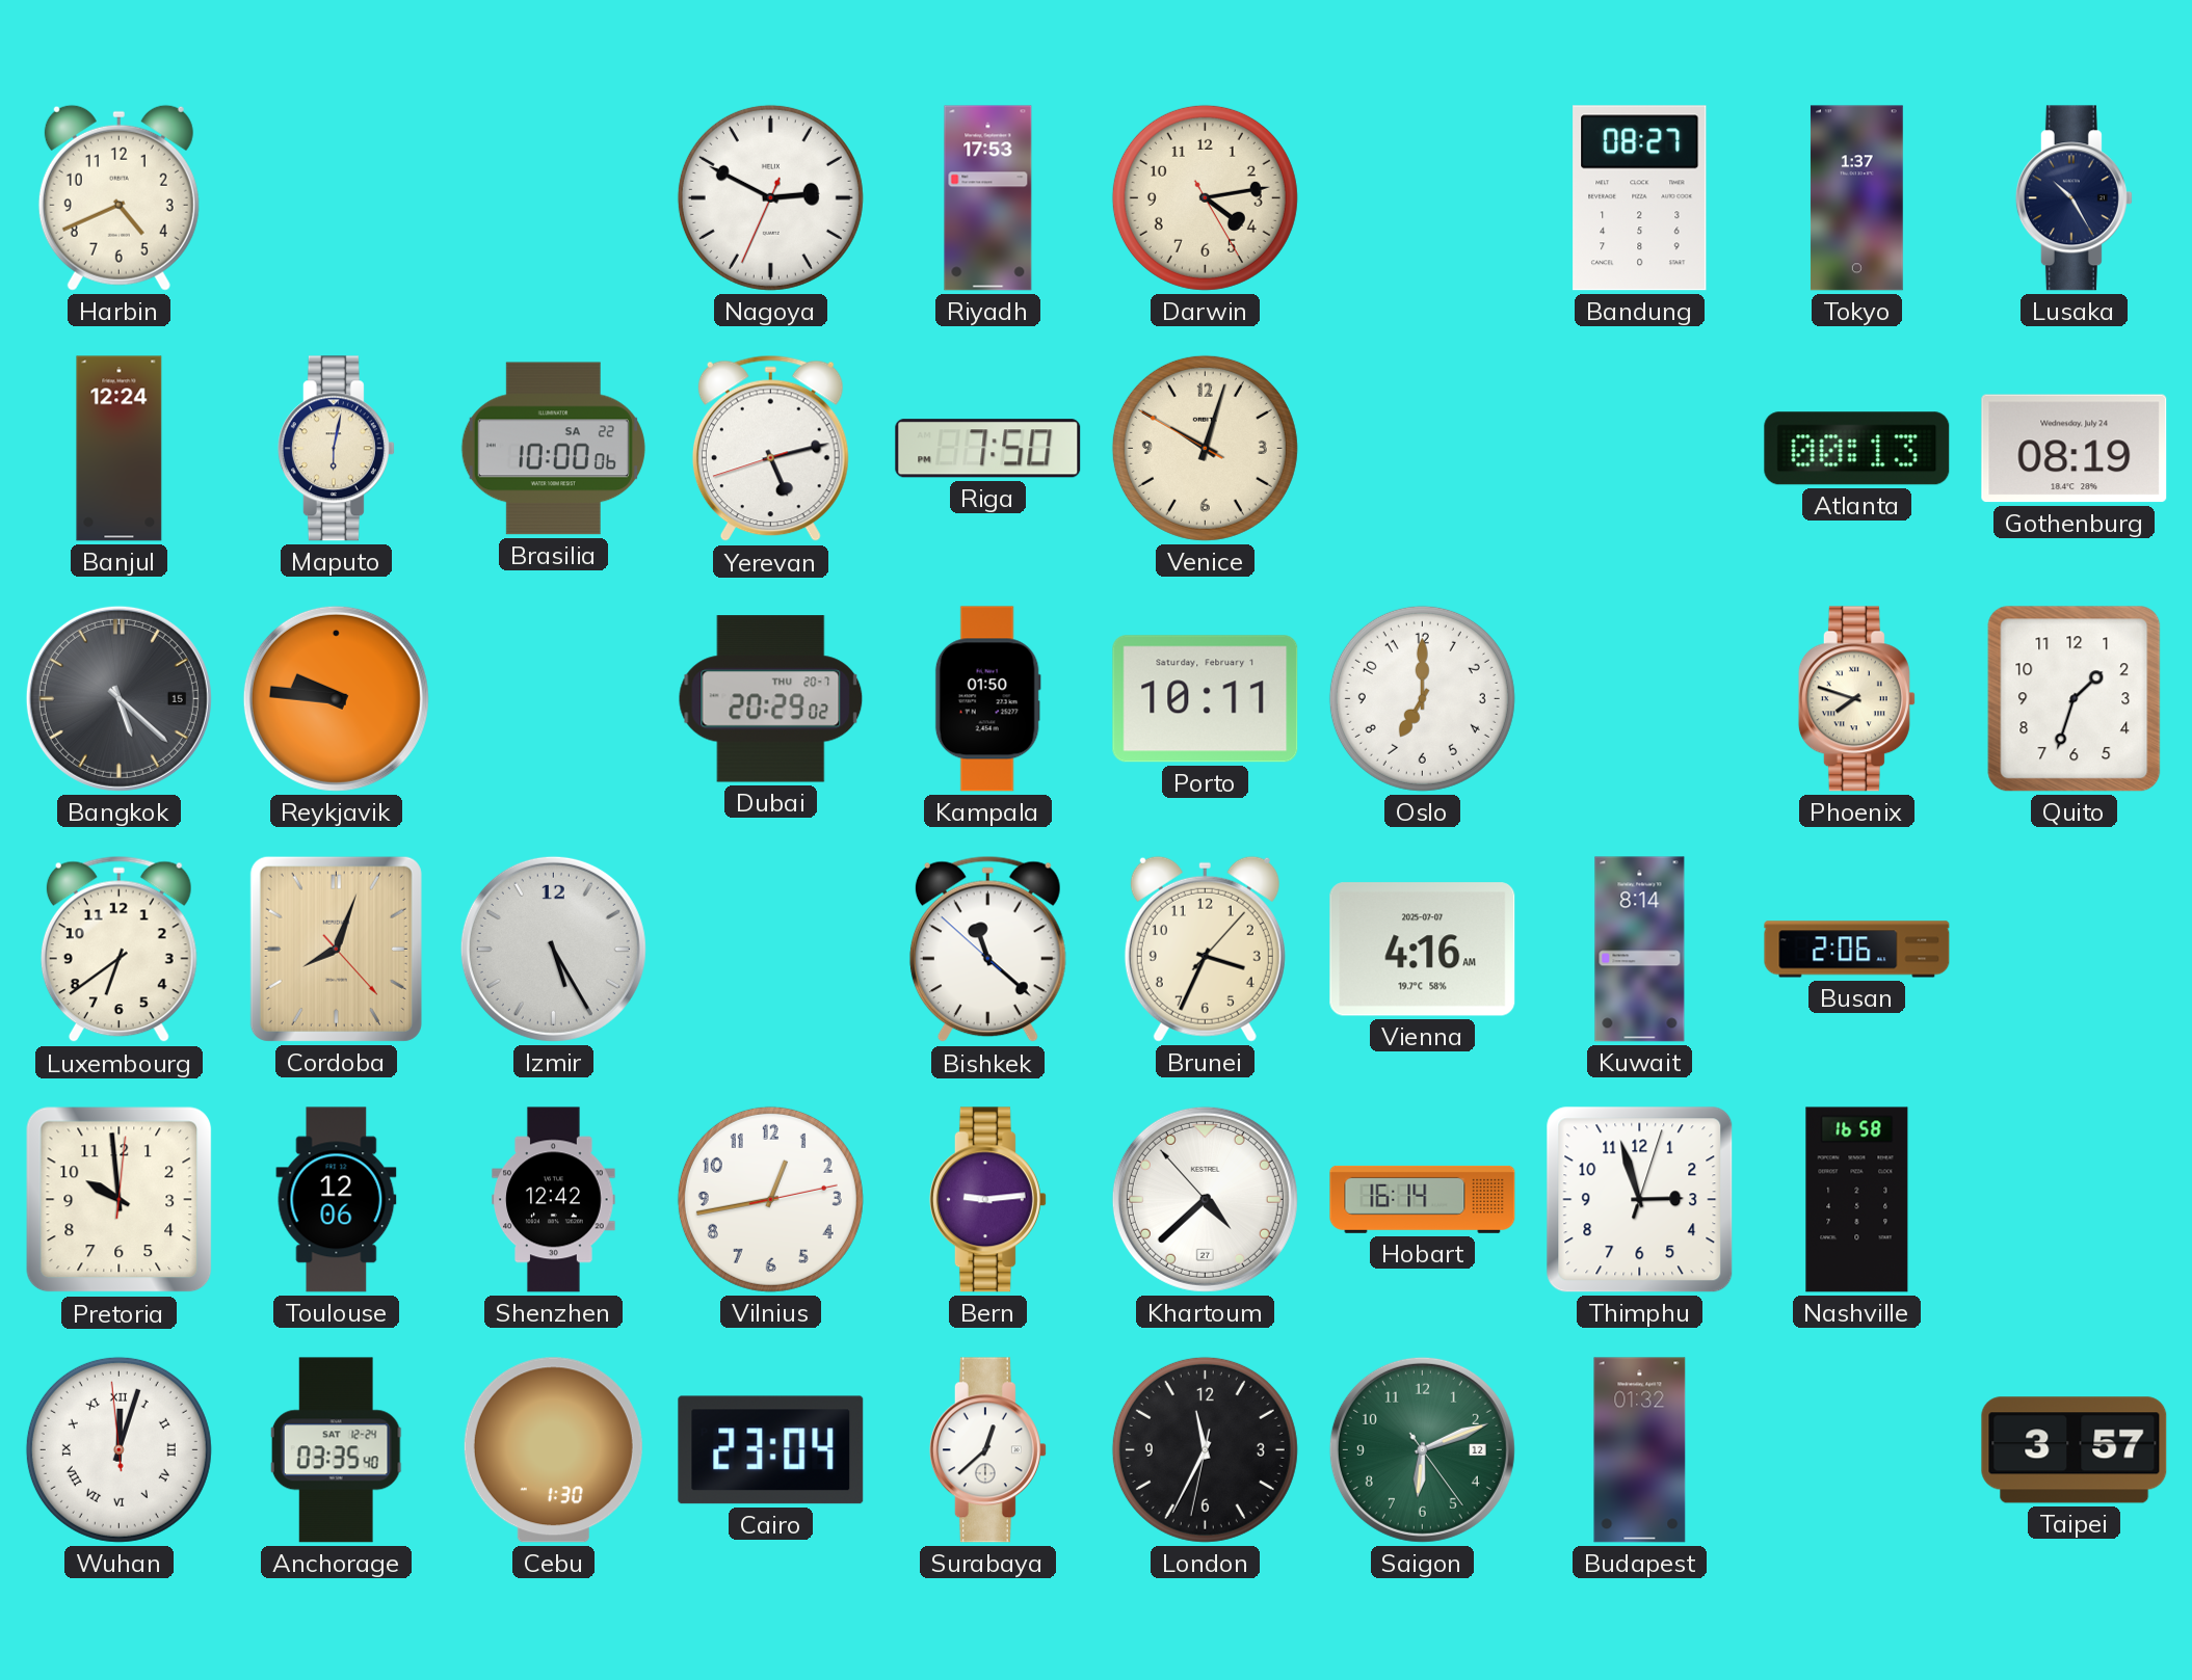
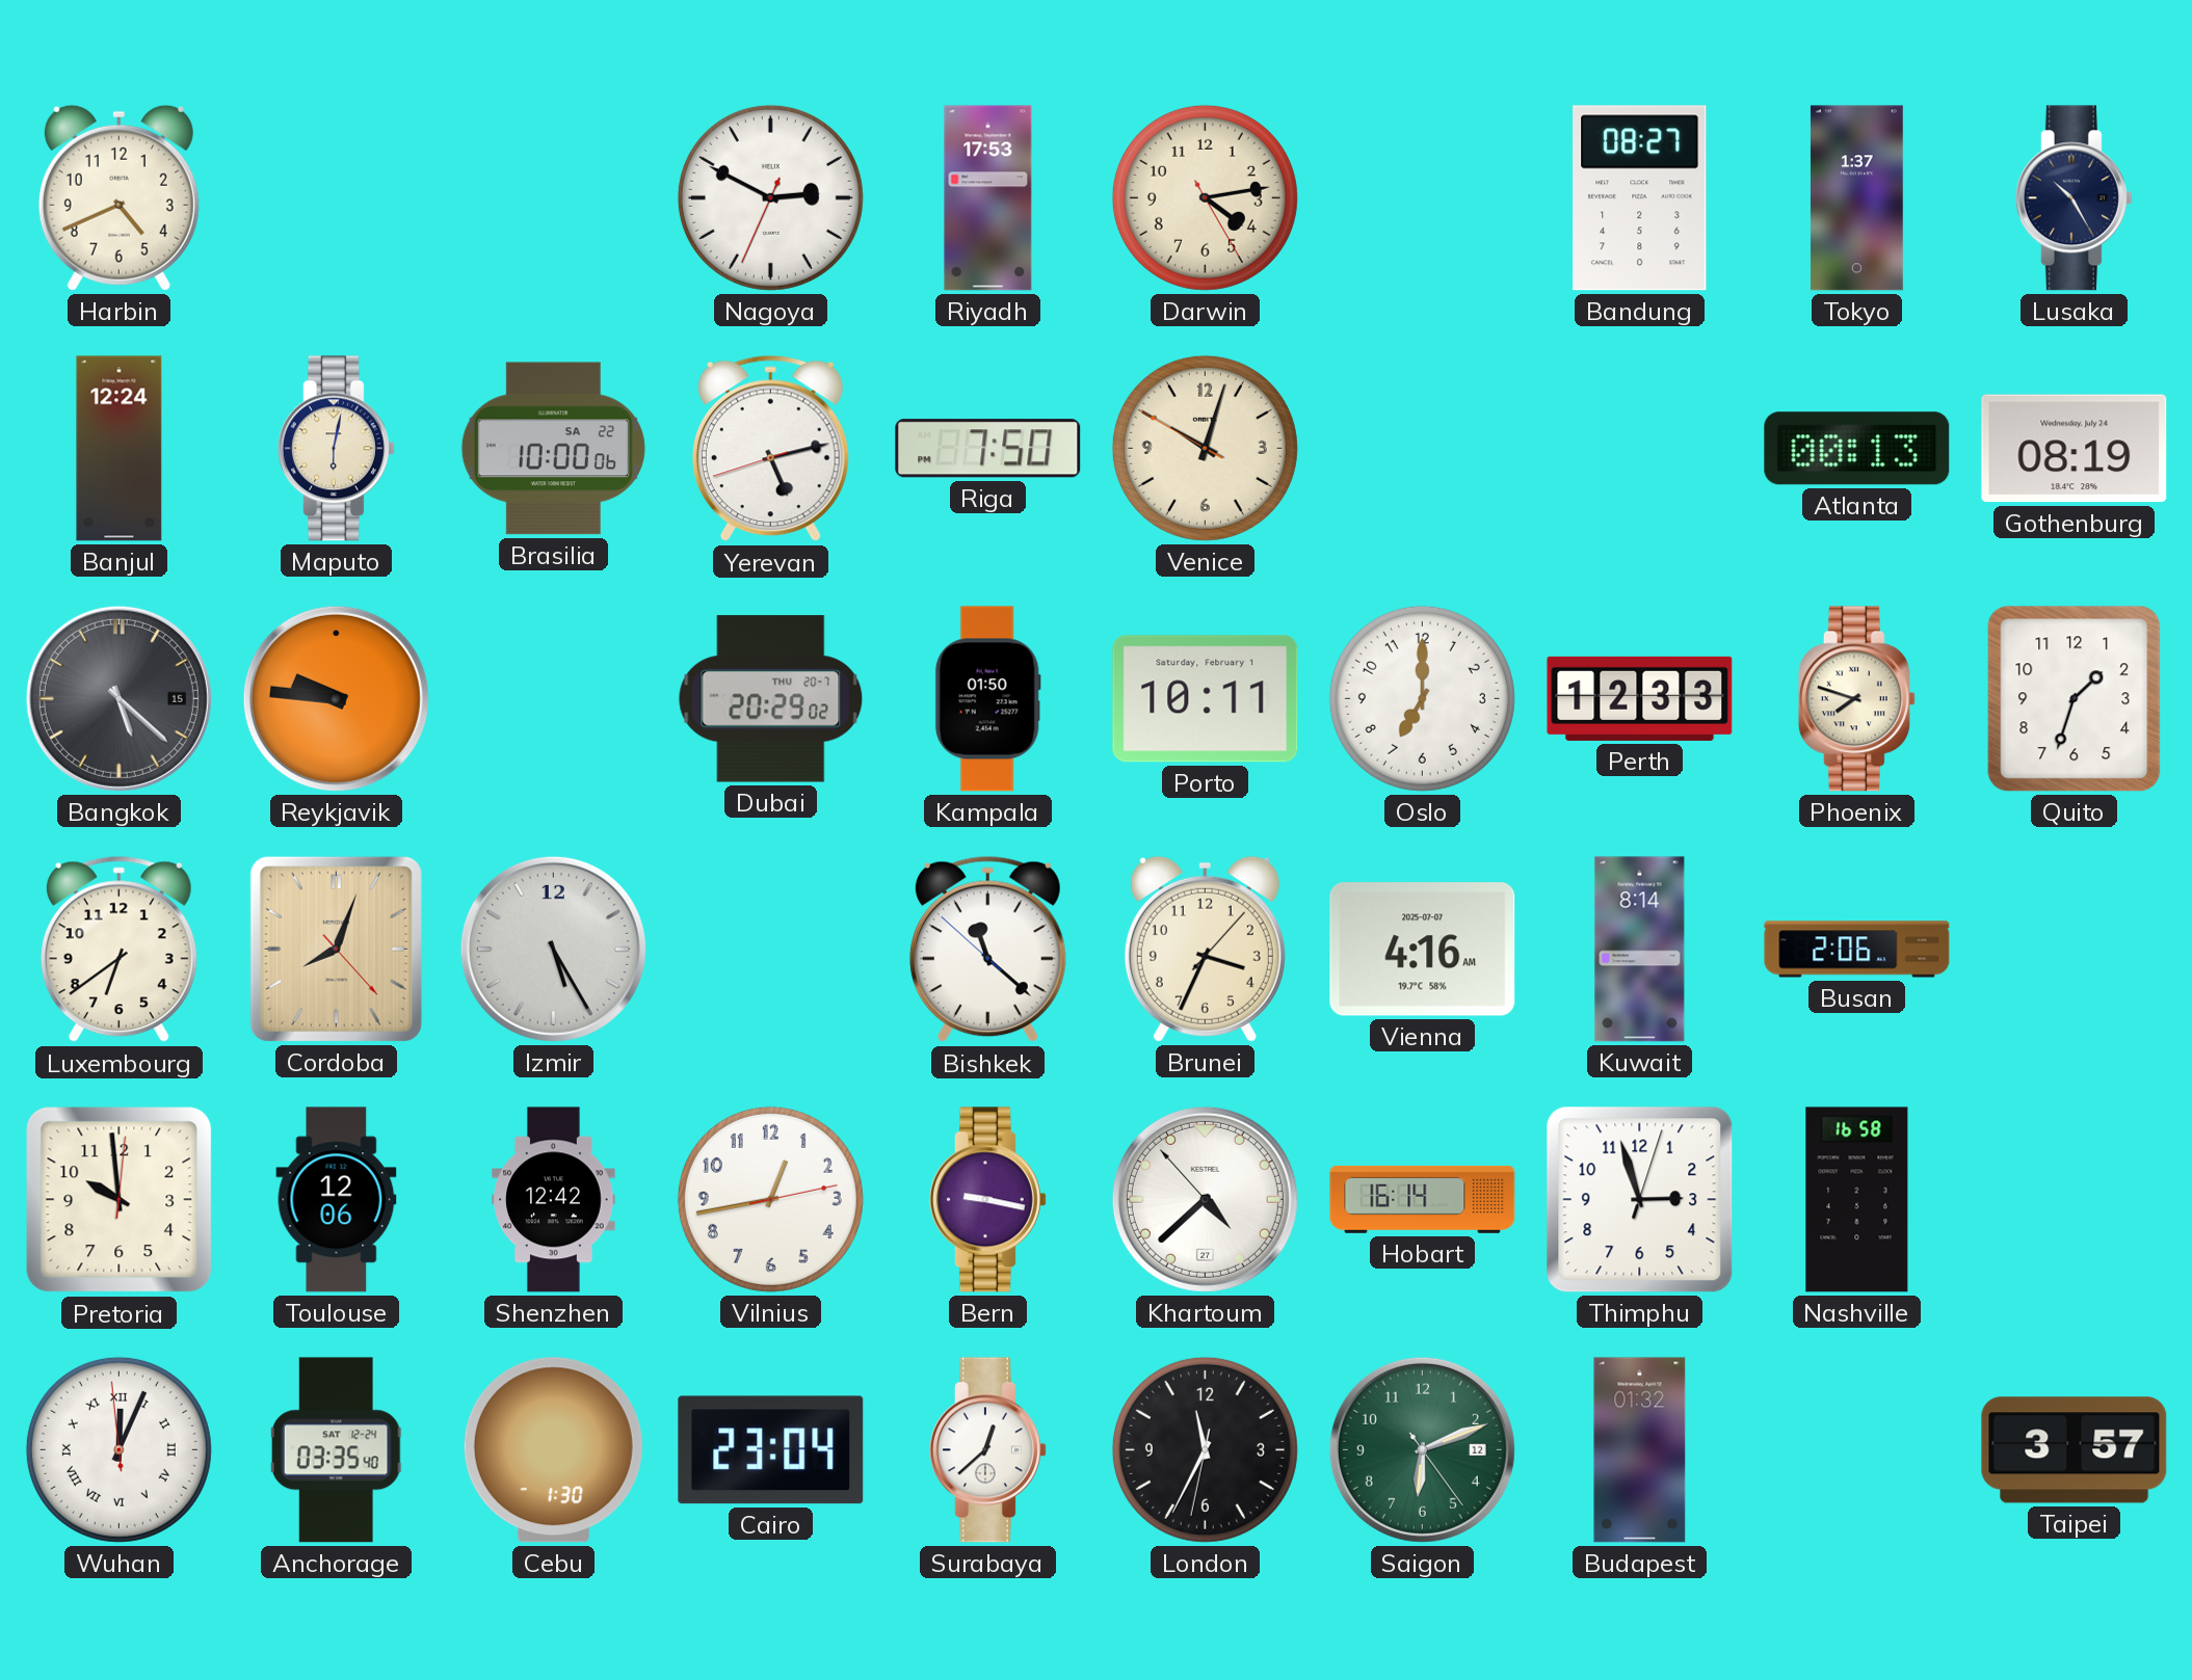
Perth: none -> 12:33 (1640, 698)
Bern: 9:14 -> 9:17 (987, 1200)
Wuhan: 12:02 -> 12:03 (118, 1449)
